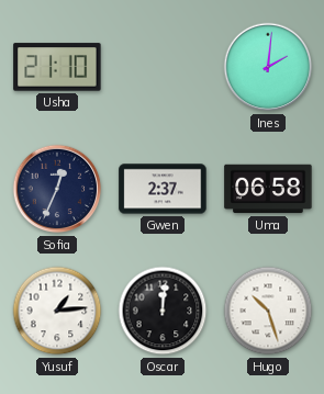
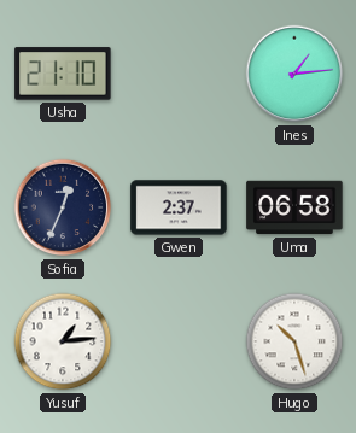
Ines: 2:01 -> 1:14 (294, 74)
Oscar: 12:01 -> none (163, 311)
